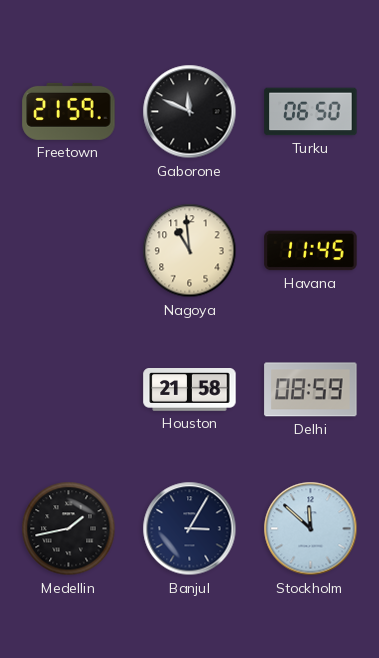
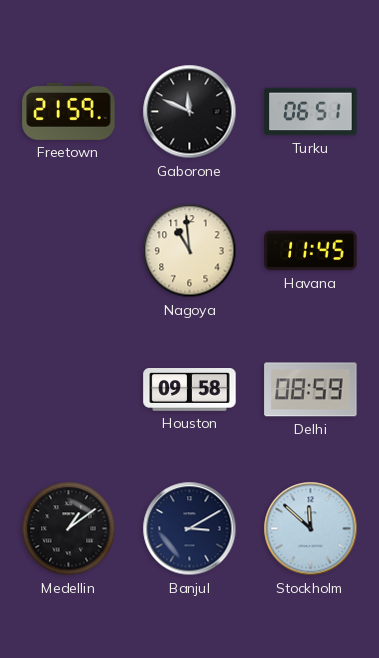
Turku: 06:50 -> 06:51 (311, 112)
Houston: 21:58 -> 09:58 (190, 390)
Medellin: 1:43 -> 1:09 (69, 529)
Banjul: 3:05 -> 3:10 (190, 529)
